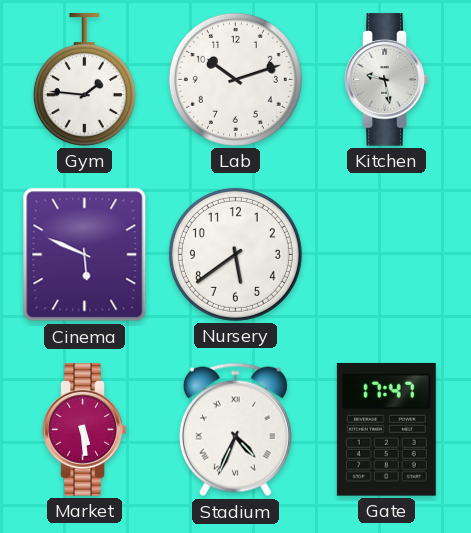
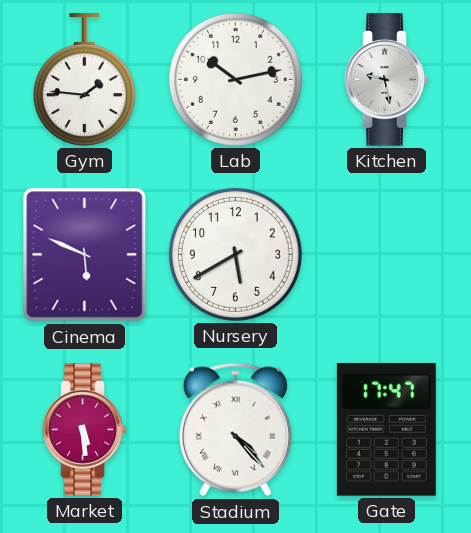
Lab: 10:12 -> 10:13 (235, 79)
Nursery: 5:39 -> 5:40 (235, 254)
Stadium: 4:34 -> 4:23 (235, 430)
